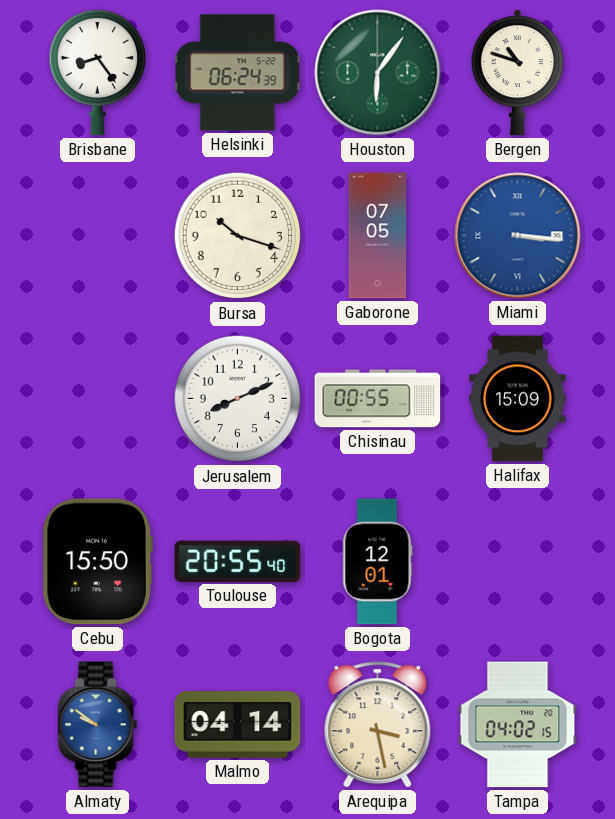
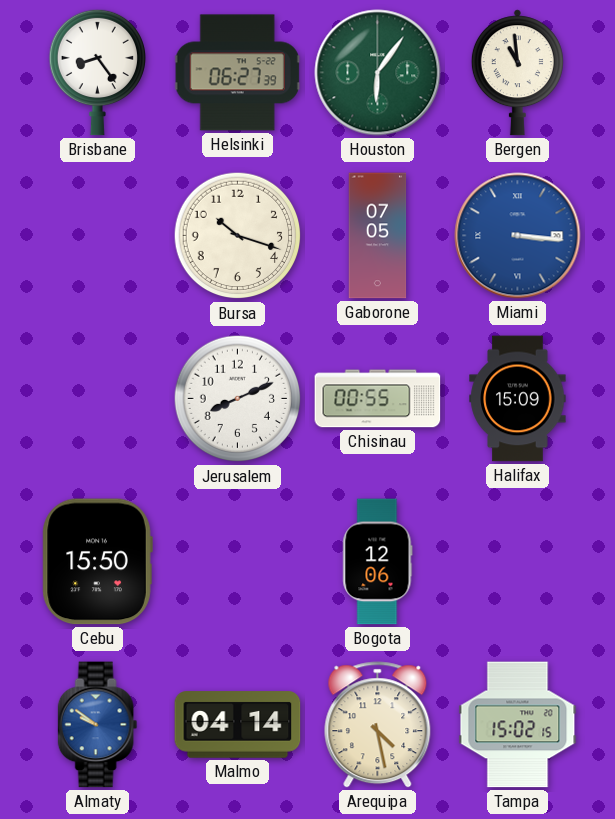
Helsinki: 06:24 -> 06:27 (237, 73)
Bergen: 10:48 -> 10:59 (517, 73)
Toulouse: 20:55 -> none (238, 561)
Bogota: 12:01 -> 12:06 (378, 562)
Arequipa: 3:28 -> 4:28 (378, 725)
Tampa: 04:02 -> 15:02 (518, 725)
